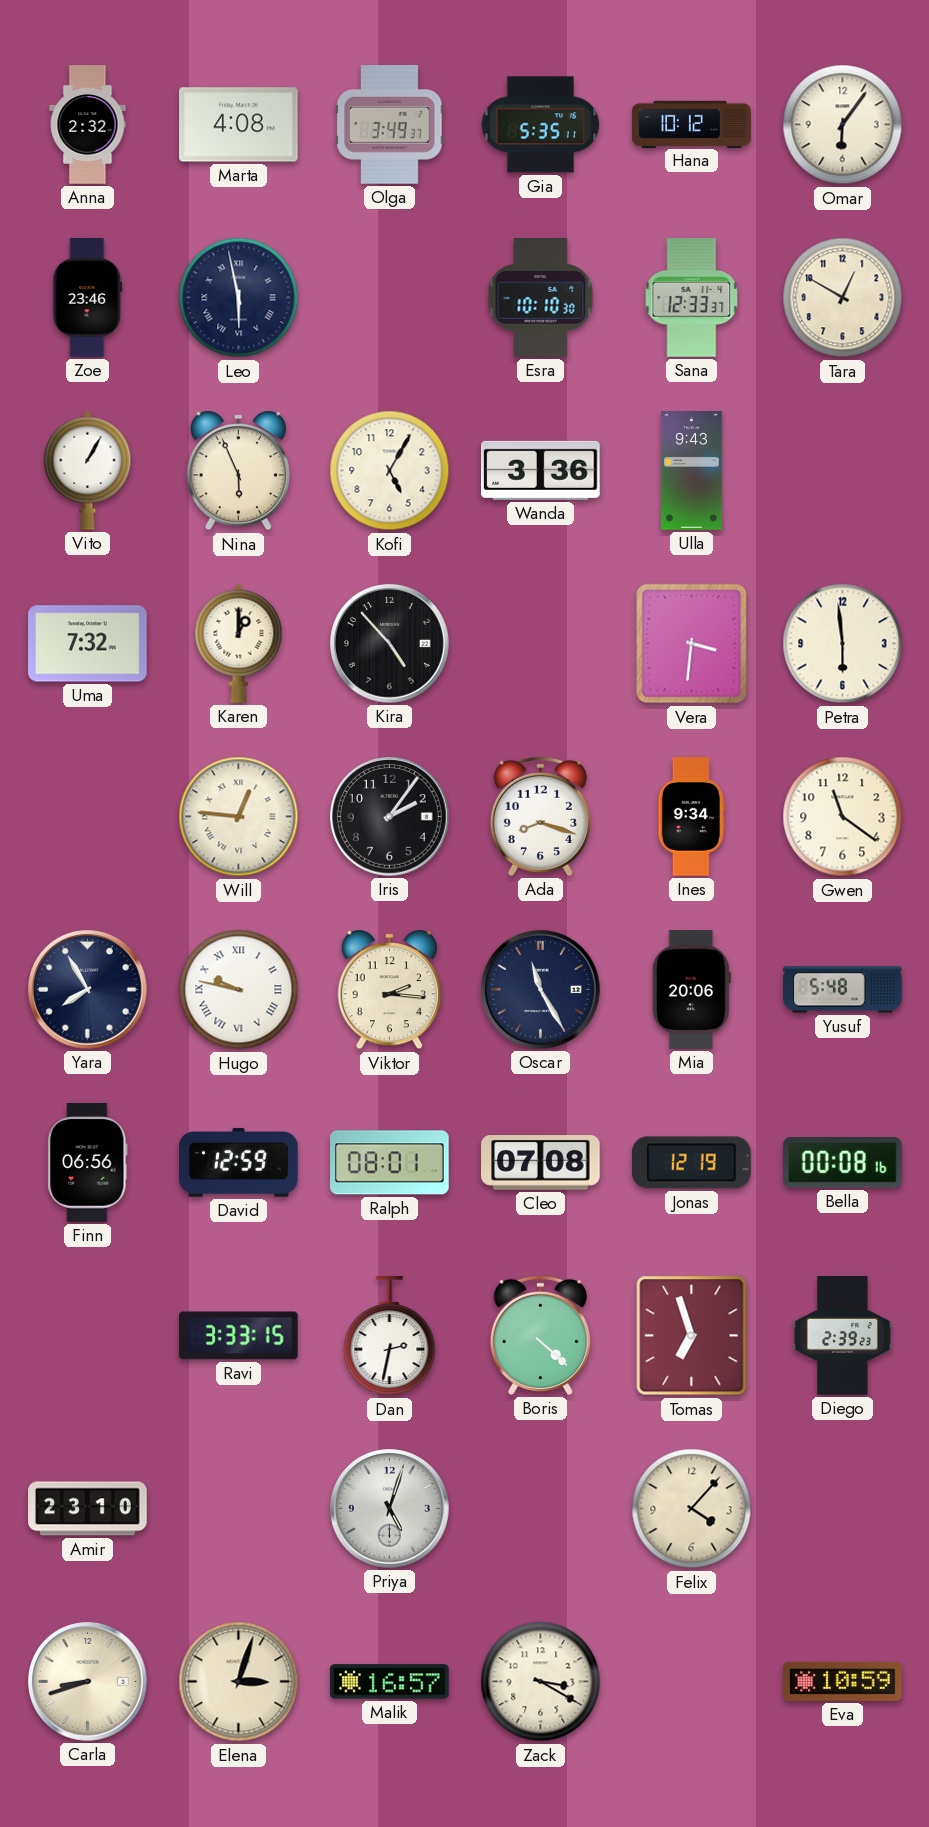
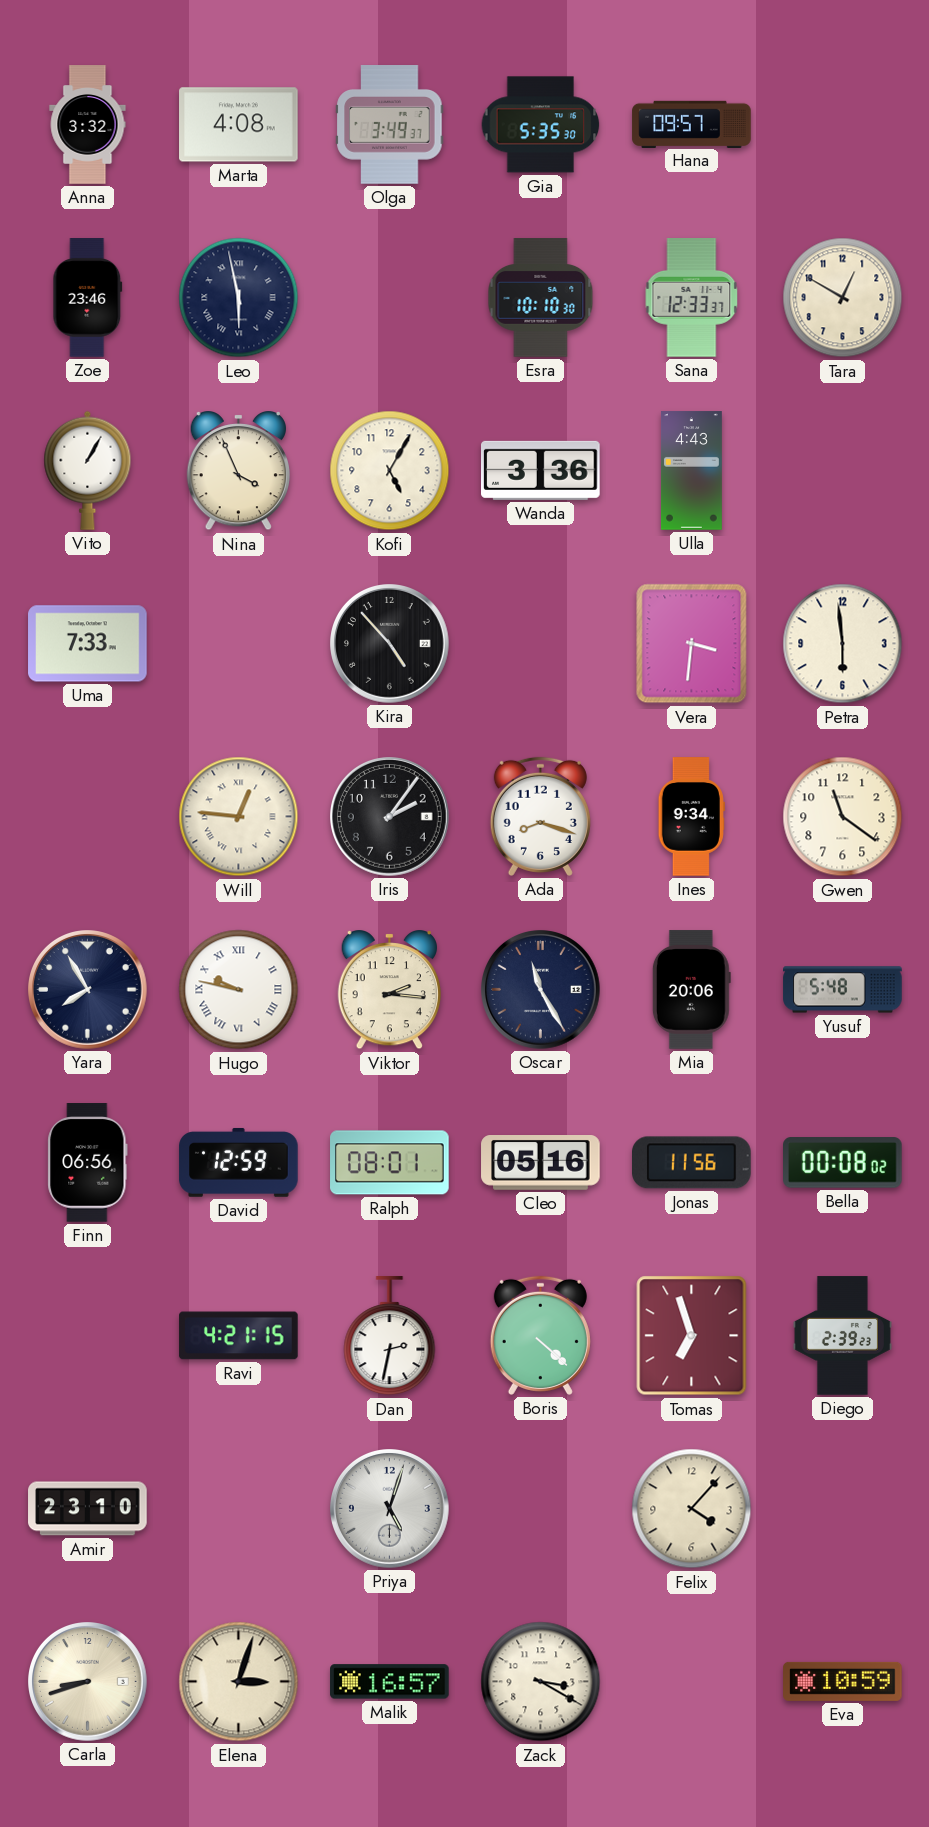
Anna: 2:32 -> 3:32 (88, 125)
Gia: 5:35:11 -> 5:35:30 (541, 125)
Hana: 10:12 -> 09:57 (692, 124)
Omar: 6:06 -> none (843, 125)
Nina: 5:56 -> 3:56 (238, 472)
Ulla: 9:43 -> 4:43 (691, 471)
Uma: 7:32 -> 7:33 (88, 644)
Karen: 1:00 -> none (239, 643)
Cleo: 07:08 -> 05:16 (541, 1163)
Jonas: 12:19 -> 11:56 (692, 1163)
Bella: 00:08:16 -> 00:08:02 (843, 1163)
Ravi: 3:33 -> 4:21 (239, 1336)
